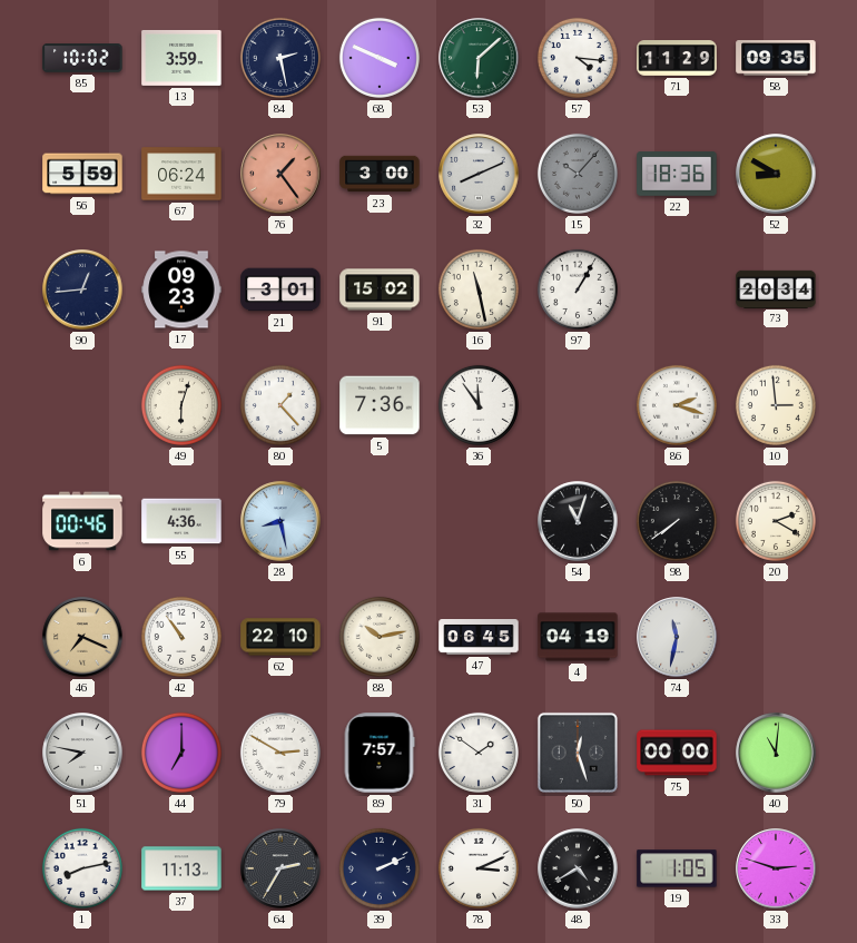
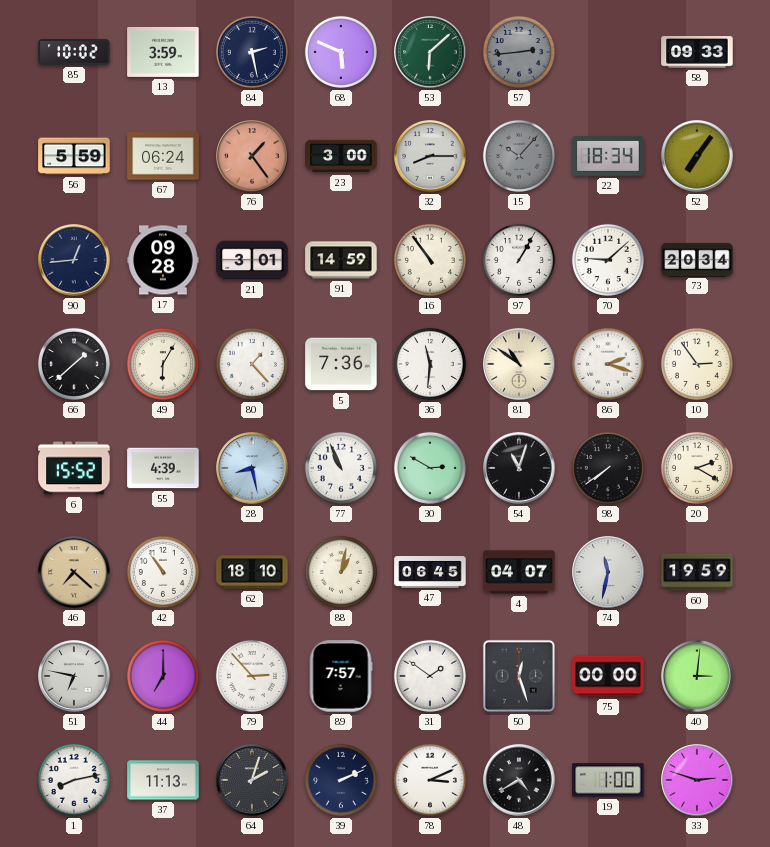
68: 3:49 -> 5:49 (341, 52)
57: 4:16 -> 2:44 (519, 52)
57 dial: white -> grey (519, 52)
71: 11:29 -> none (677, 59)
58: 09:35 -> 09:33 (697, 52)
32: 8:11 -> 8:15 (430, 156)
22: 18:36 -> 18:34 (608, 157)
52: 8:50 -> 7:06 (697, 156)
17: 09:23 -> 09:28 (163, 260)
91: 15:02 -> 14:59 (341, 260)
16: 11:28 -> 10:54 (430, 260)
70: none -> 9:08 (608, 260)
66: none -> 1:38 (74, 364)
49: 6:03 -> 6:05 (163, 364)
36: 11:54 -> 11:31 (430, 364)
81: none -> 10:51 (519, 364)
10: 2:59 -> 2:54 (697, 364)
6: 00:46 -> 15:52 (74, 468)
55: 4:36 -> 4:39 (163, 468)
77: none -> 10:56 (341, 468)
30: none -> 2:50 (430, 468)
46: 7:19 -> 7:22 (74, 572)
62: 22:10 -> 18:10 (252, 572)
88: 10:13 -> 1:02 (341, 572)
4: 04:19 -> 04:07 (519, 572)
60: none -> 19:59 (697, 572)
51: 7:47 -> 6:47 (74, 676)
79: 2:50 -> 2:53 (252, 676)
40: 11:01 -> 3:01 (697, 676)
64: 2:35 -> 2:03 (252, 780)
19: 1:05 -> 1:00 (608, 780)
